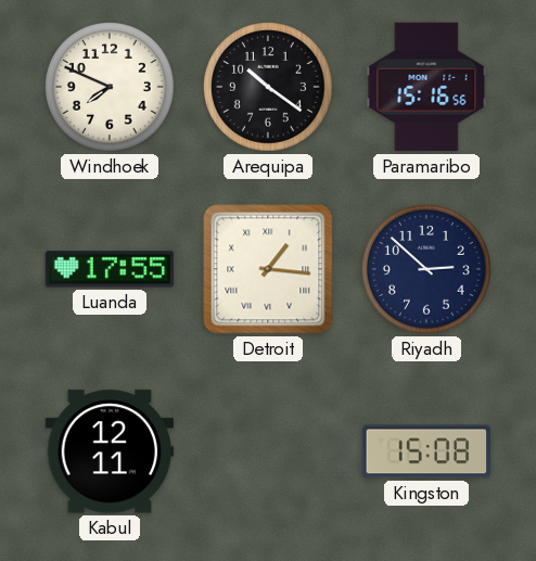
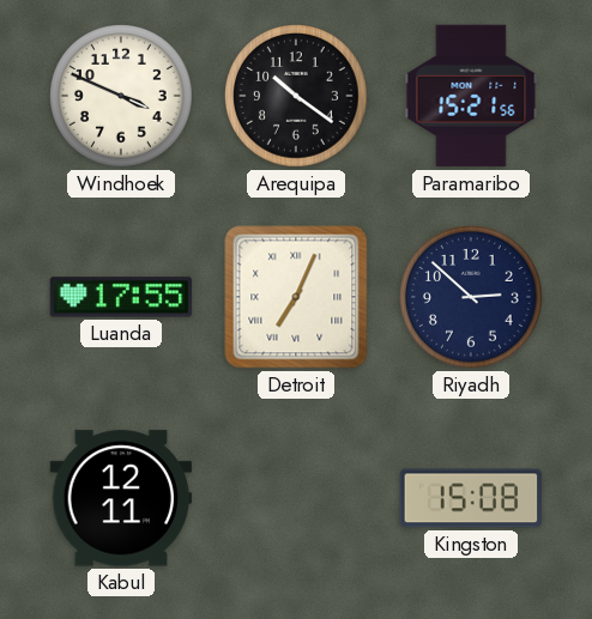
Windhoek: 7:49 -> 3:49 (122, 97)
Paramaribo: 15:16 -> 15:21 (471, 96)
Detroit: 1:16 -> 7:04 (296, 297)
